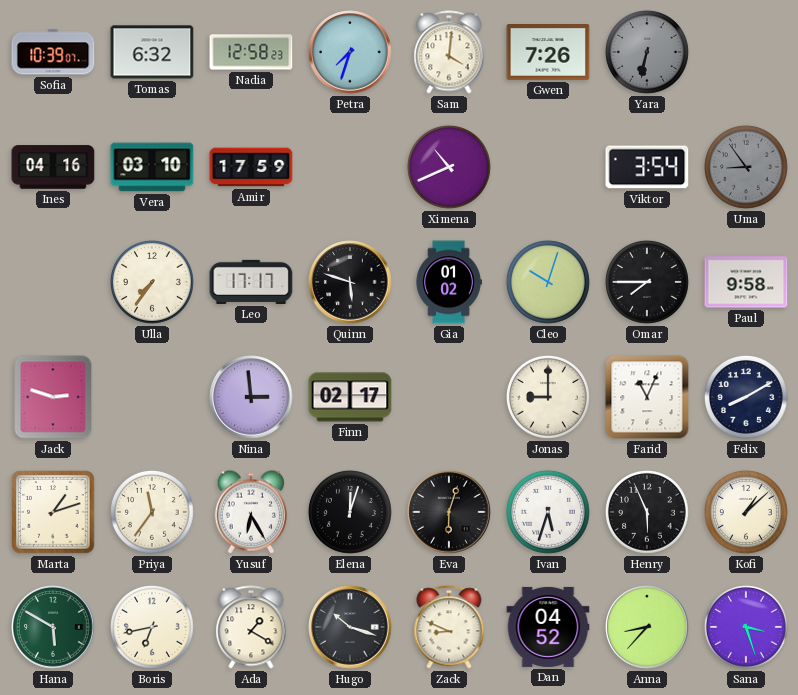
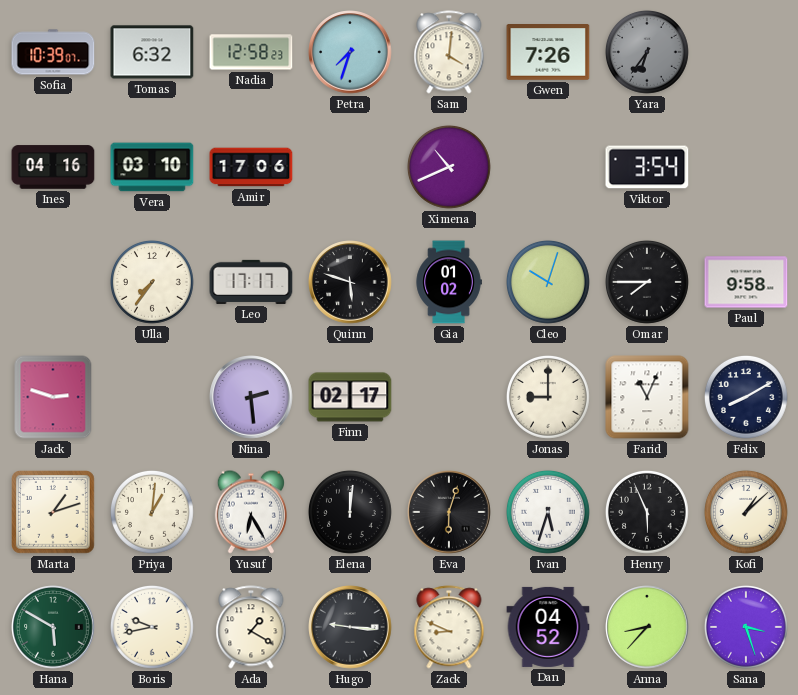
Yara: 6:32 -> 6:36 (647, 52)
Amir: 17:59 -> 17:06 (251, 167)
Uma: 8:54 -> none (746, 167)
Nina: 2:59 -> 2:29 (251, 397)
Priya: 11:36 -> 1:01 (152, 512)
Elena: 12:03 -> 12:01 (350, 512)
Boris: 6:43 -> 9:43 (152, 627)
Hugo: 10:18 -> 9:16 (350, 627)
